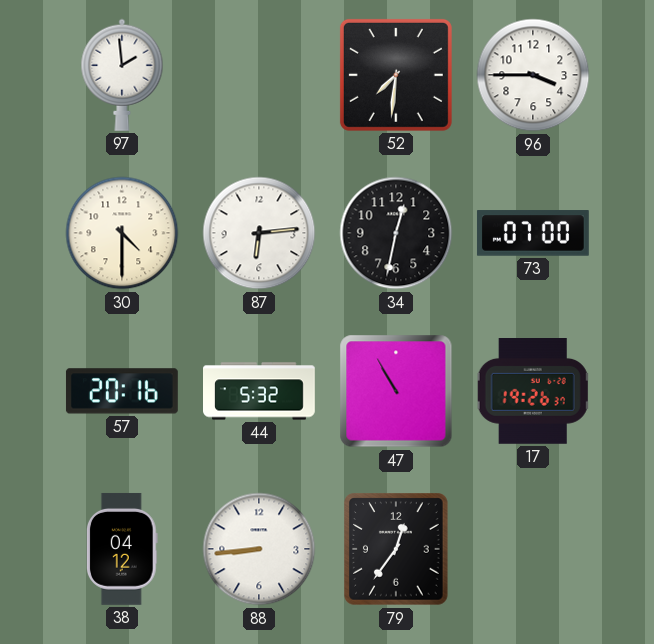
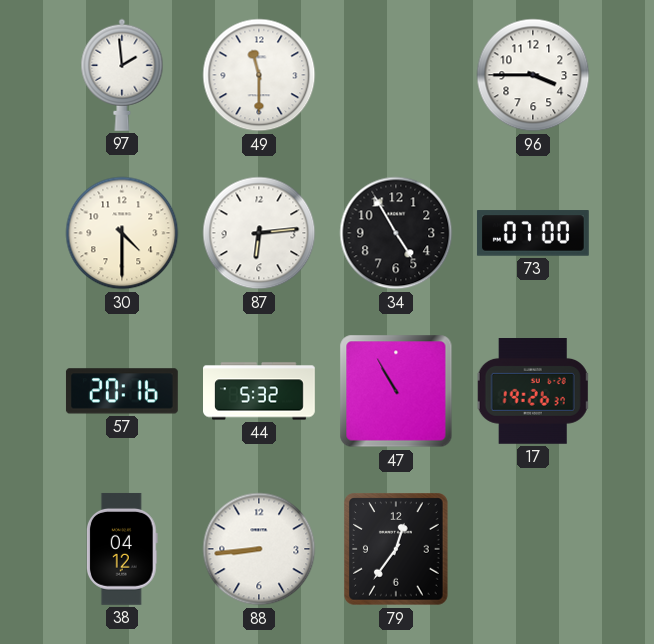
49: none -> 11:30 (259, 75)
52: 7:31 -> none (396, 75)
34: 12:32 -> 4:55 (396, 233)
